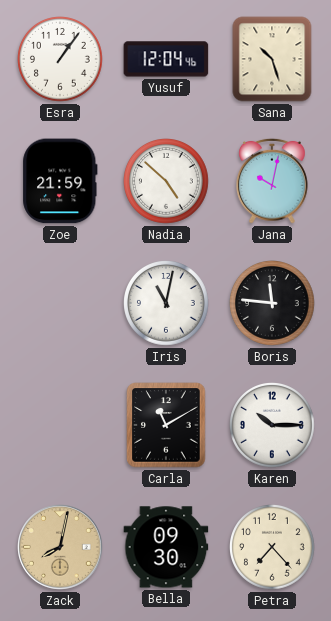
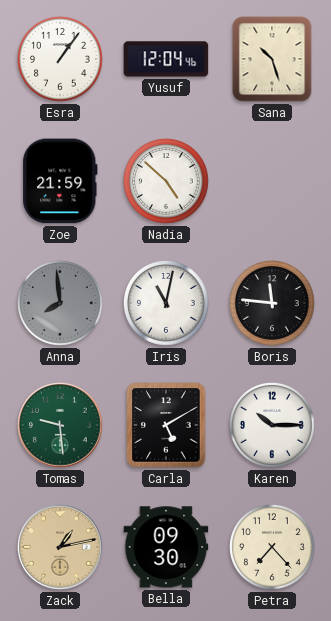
Jana: 10:02 -> none (273, 181)
Anna: none -> 7:59 (61, 304)
Tomas: none -> 9:29 (60, 425)
Carla: 11:10 -> 5:10 (166, 425)
Zack: 8:02 -> 1:13 (60, 547)
